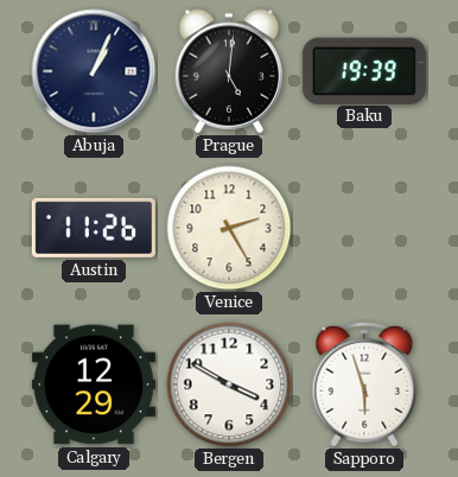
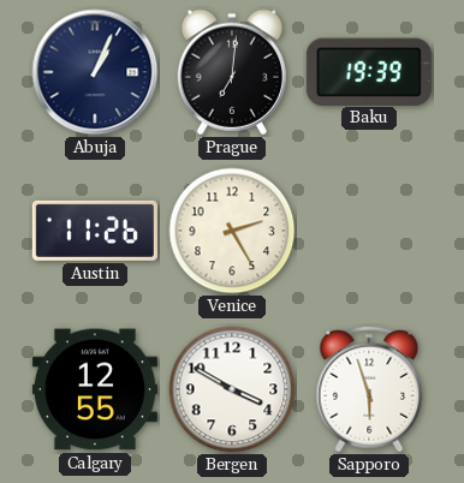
Prague: 5:01 -> 7:01 (232, 72)
Calgary: 12:29 -> 12:55 (95, 389)
